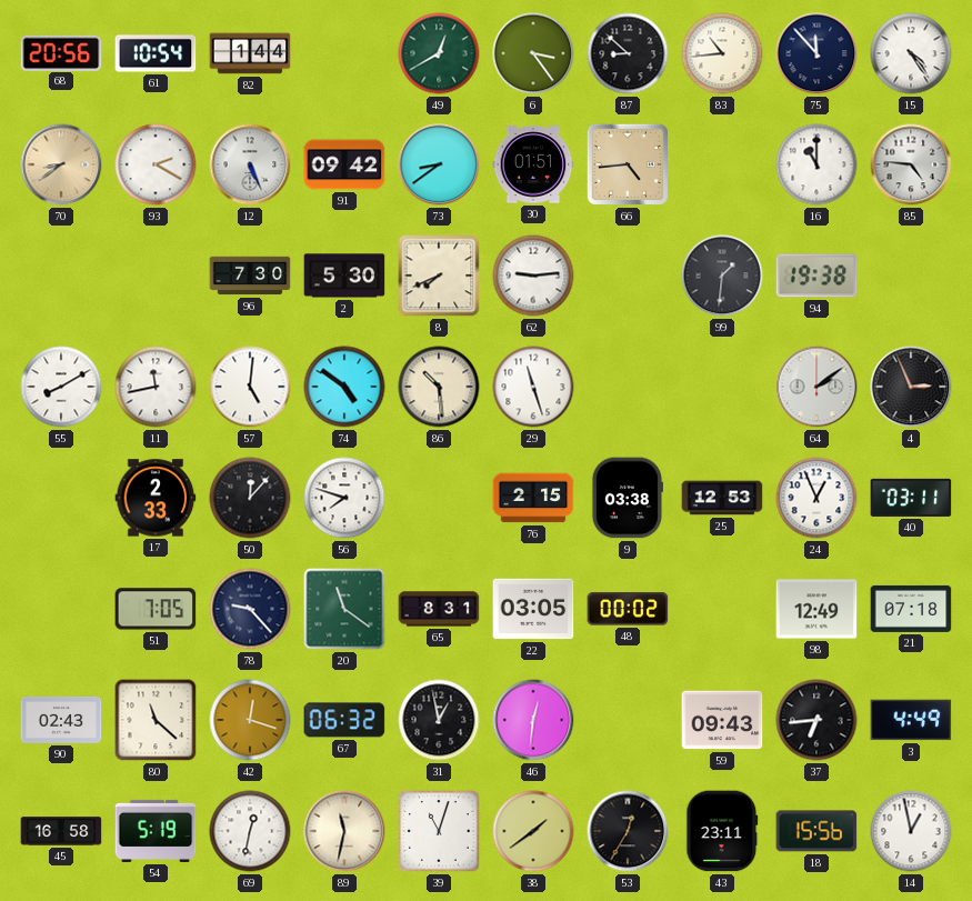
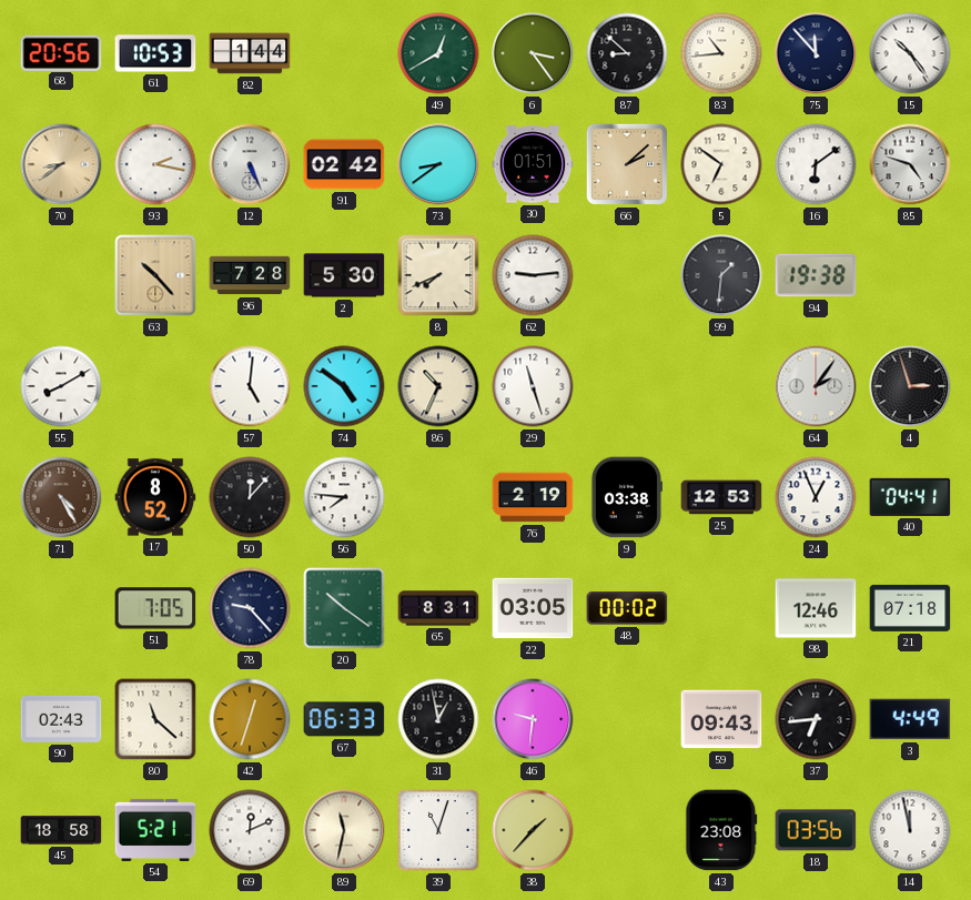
61: 10:54 -> 10:53 (155, 53)
15: 4:24 -> 10:24 (910, 53)
93: 2:20 -> 2:17 (155, 164)
91: 09:42 -> 02:42 (344, 164)
66: 4:44 -> 2:08 (627, 164)
5: none -> 6:51 (721, 164)
16: 11:00 -> 6:09 (816, 164)
85: 4:46 -> 4:48 (910, 164)
63: none -> 10:23 (155, 275)
96: 7:30 -> 7:28 (250, 275)
11: 11:43 -> none (156, 387)
86: 10:29 -> 10:34 (438, 386)
64: 2:09 -> 2:06 (816, 386)
4: 2:56 -> 2:57 (910, 386)
71: none -> 4:25 (61, 497)
17: 2:33 -> 8:52 (155, 497)
56: 7:48 -> 7:46 (344, 497)
76: 2:15 -> 2:19 (533, 497)
40: 03:11 -> 04:41 (910, 497)
20: 11:21 -> 10:21 (344, 608)
98: 12:49 -> 12:46 (816, 608)
42: 12:18 -> 12:33 (250, 719)
67: 06:32 -> 06:33 (344, 719)
46: 12:31 -> 9:31 (533, 719)
45: 16:58 -> 18:58 (61, 830)
54: 5:19 -> 5:21 (155, 830)
69: 12:32 -> 12:11 (250, 830)
38: 1:39 -> 1:37 (533, 830)
53: 12:35 -> none (628, 831)
43: 23:11 -> 23:08 (721, 830)
18: 15:56 -> 03:56 (816, 830)
14: 12:58 -> 11:58 (910, 830)
